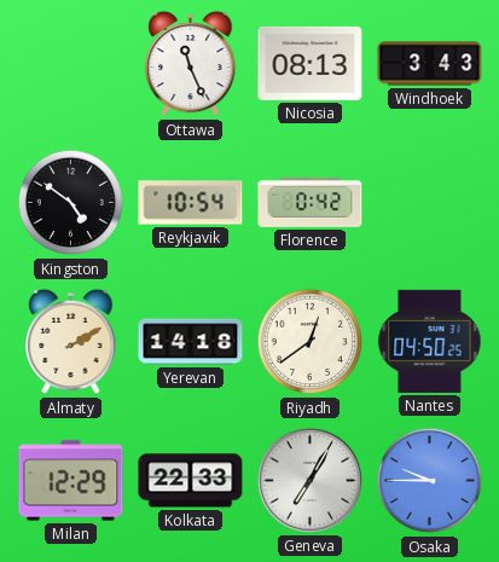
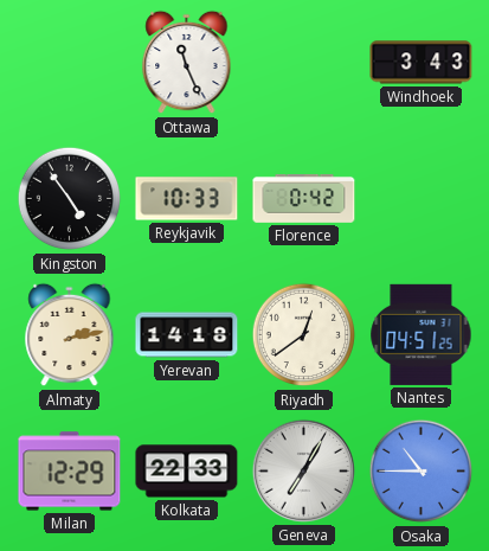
Nicosia: 08:13 -> none (311, 63)
Kingston: 4:51 -> 4:54 (70, 199)
Reykjavik: 10:54 -> 10:33 (187, 199)
Almaty: 2:10 -> 2:13 (70, 335)
Nantes: 04:50 -> 04:51 (422, 334)
Osaka: 9:45 -> 10:45 (422, 472)
